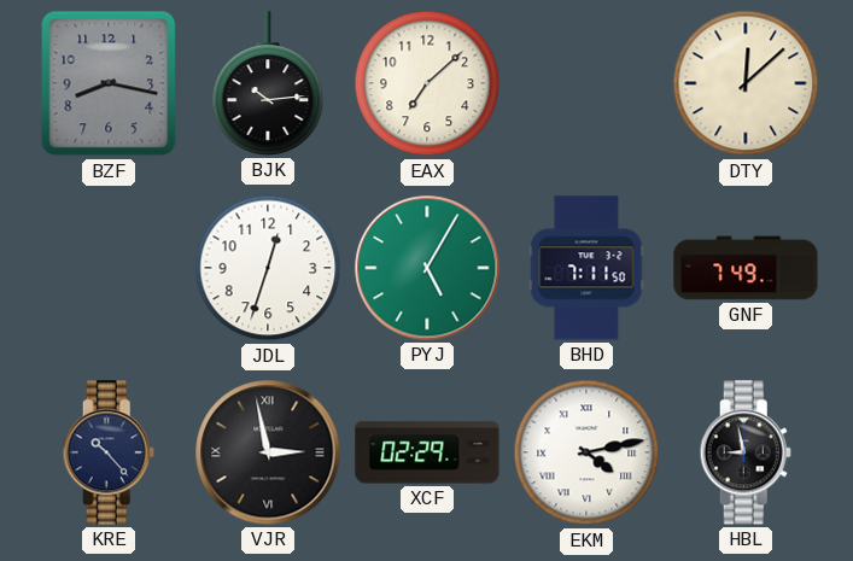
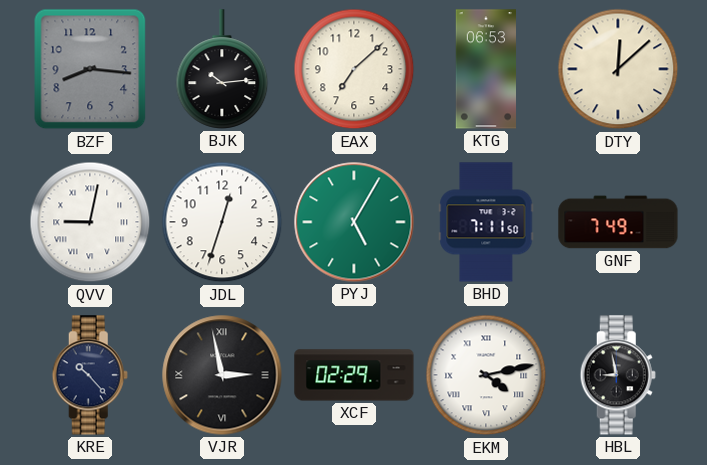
BZF: 8:17 -> 8:16 (90, 69)
KTG: none -> 06:53 (485, 69)
QVV: none -> 9:02 (90, 222)
